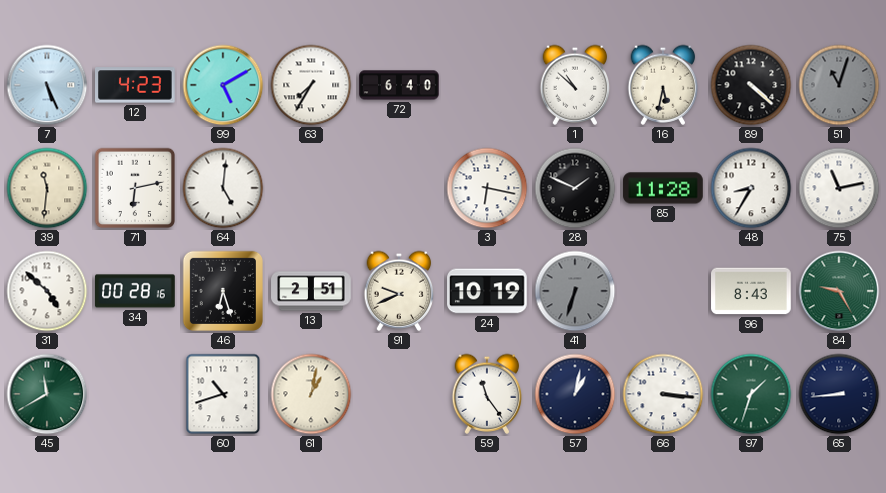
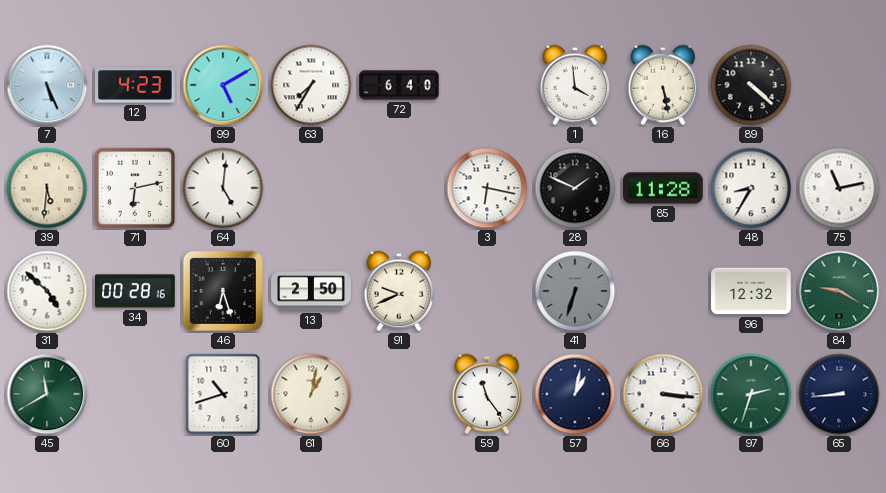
1: 10:52 -> 3:59 (575, 85)
16: 5:32 -> 5:28 (663, 85)
51: 11:03 -> none (839, 85)
39: 11:31 -> 5:31 (47, 188)
13: 2:51 -> 2:50 (311, 291)
24: 10:19 -> none (487, 291)
96: 8:43 -> 12:32 (751, 291)
84: 9:25 -> 9:20 (839, 291)
97: 1:33 -> 2:33 (751, 394)
